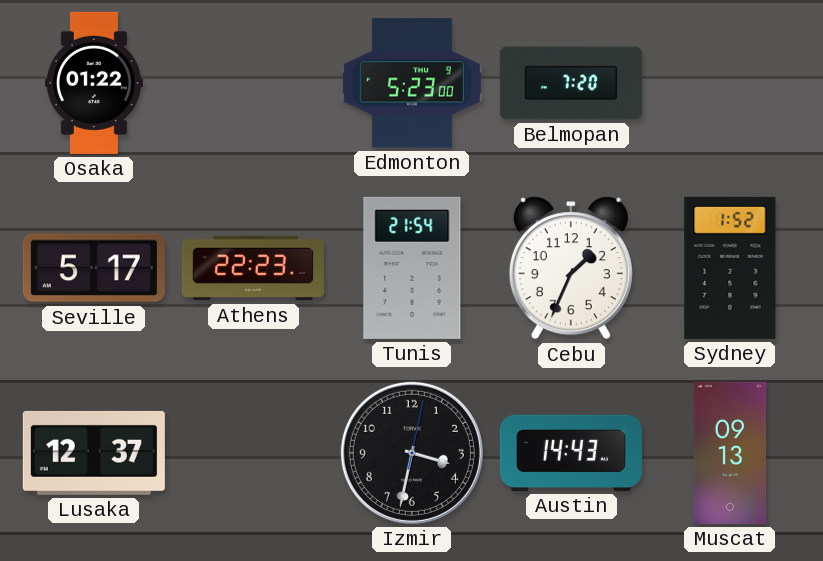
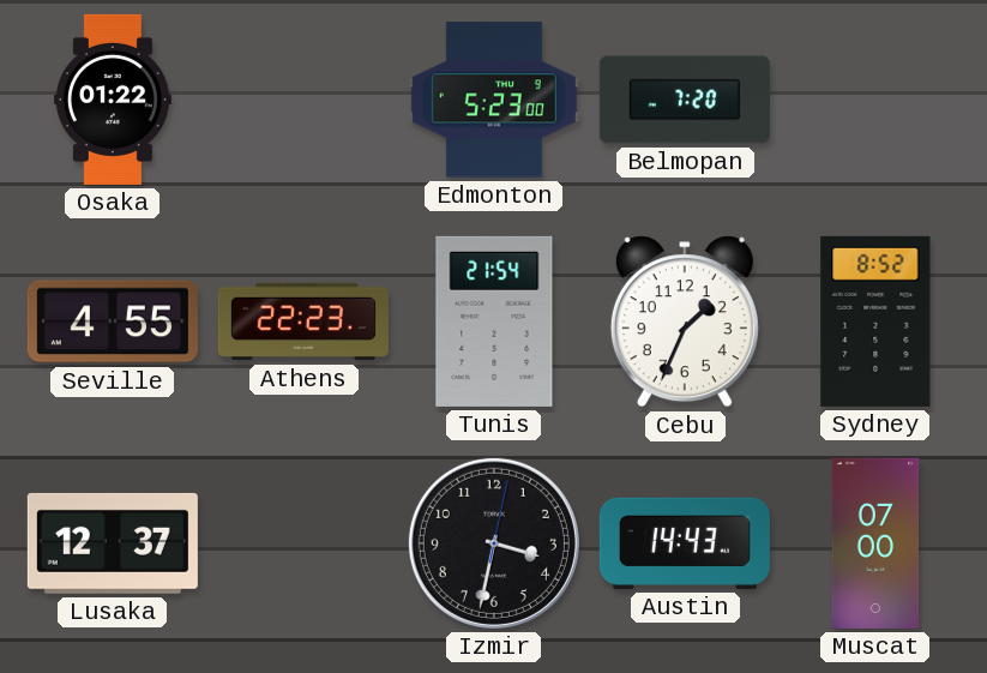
Seville: 5:17 -> 4:55 (113, 322)
Sydney: 1:52 -> 8:52 (875, 322)
Muscat: 09:13 -> 07:00 (875, 543)
